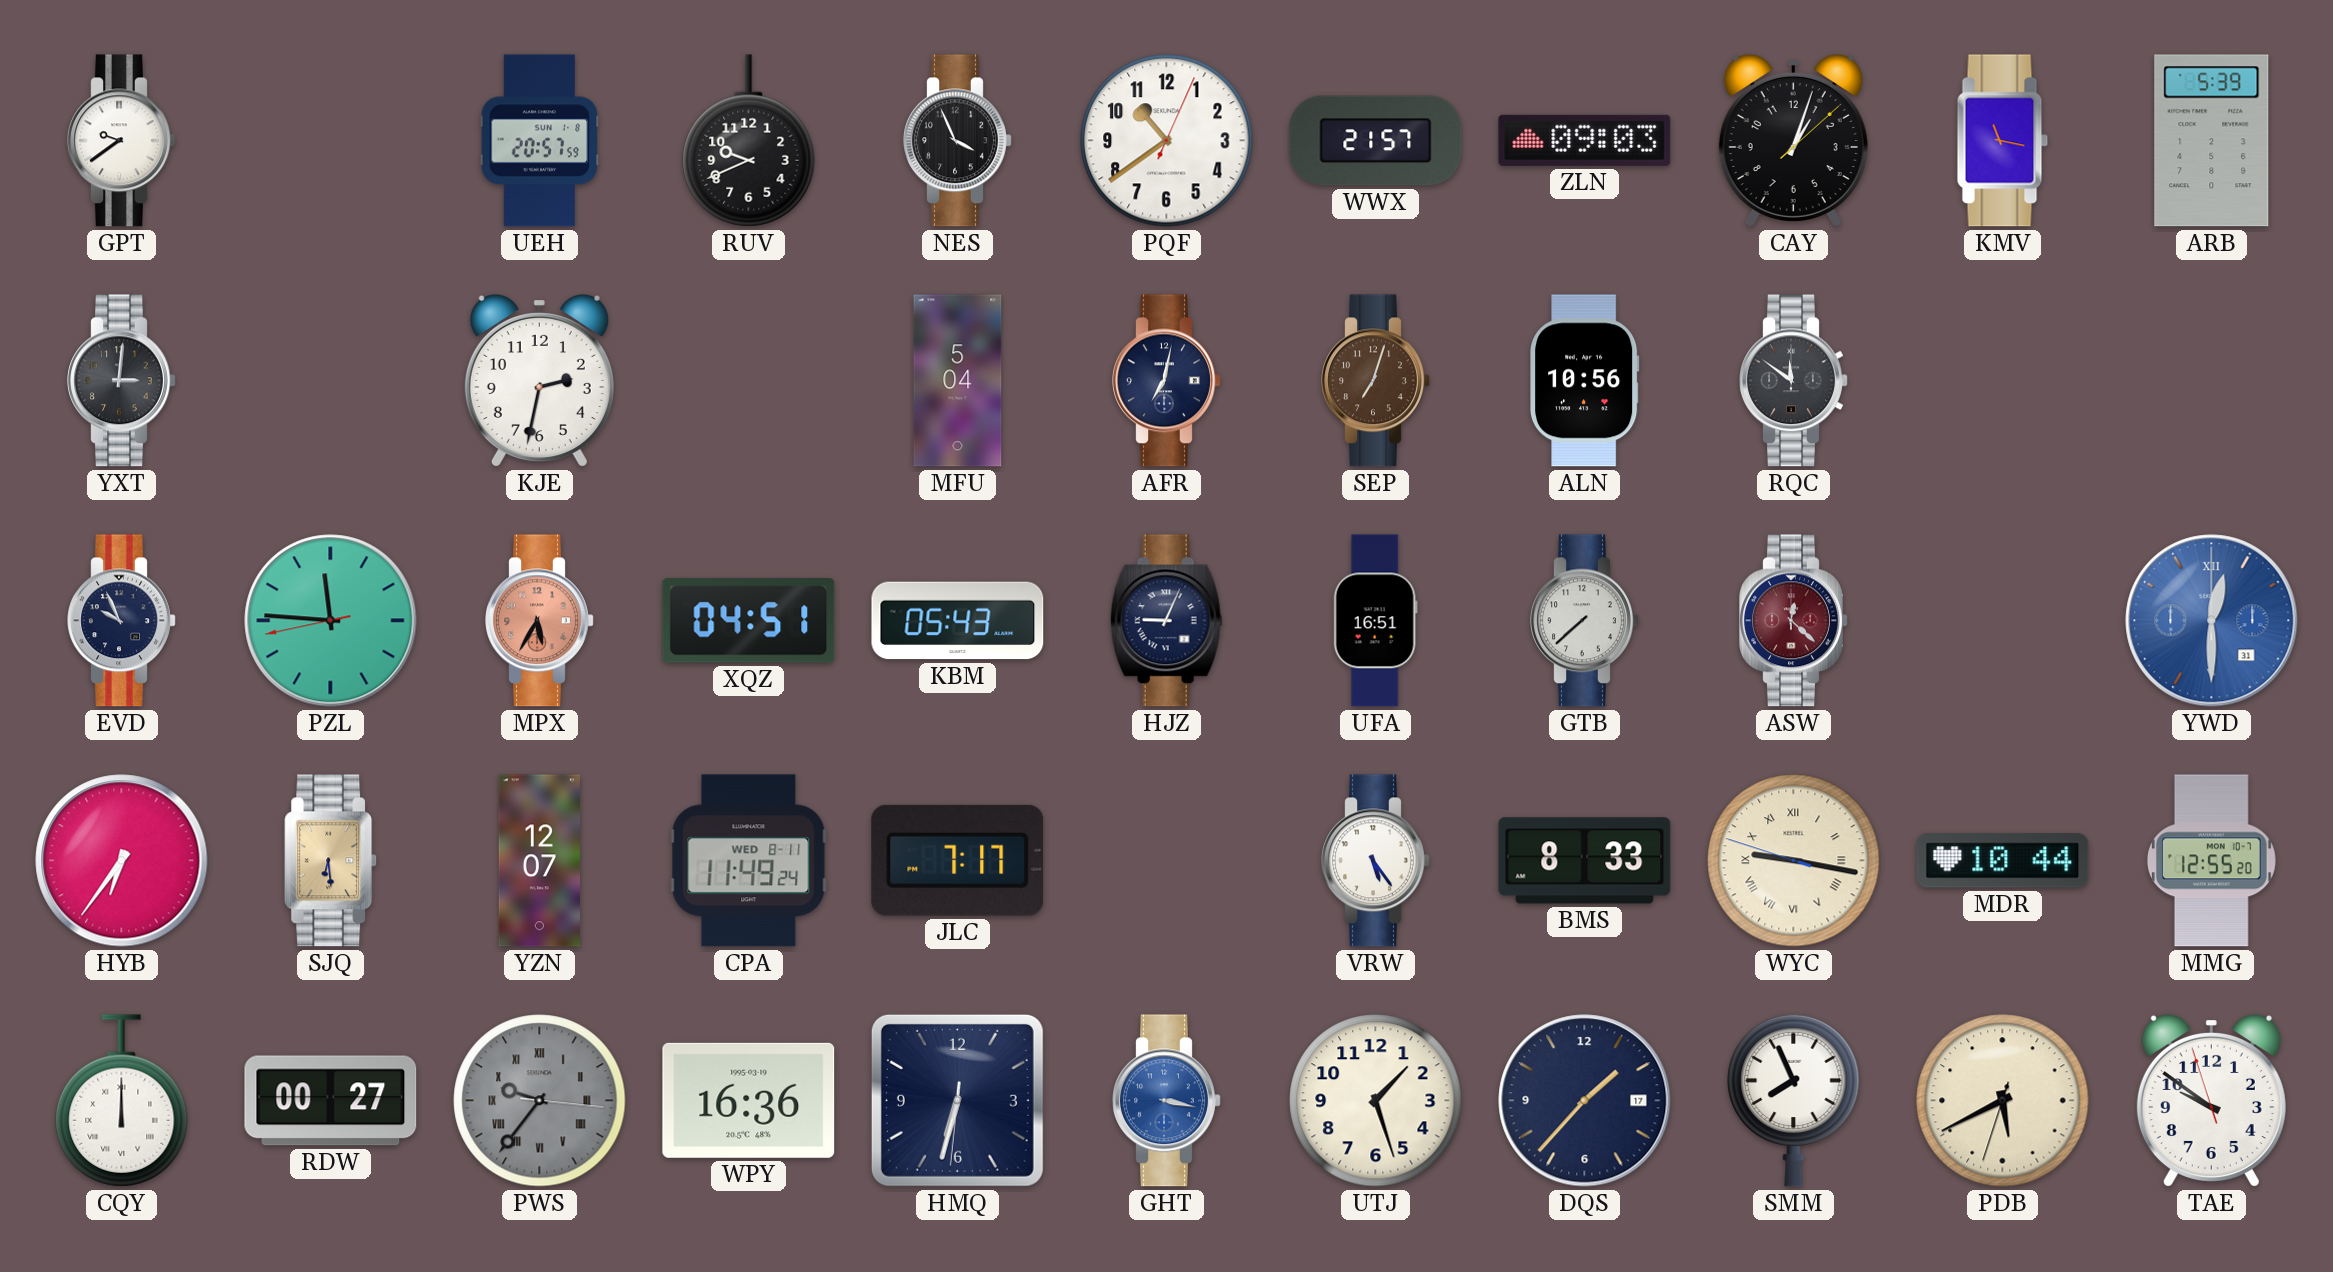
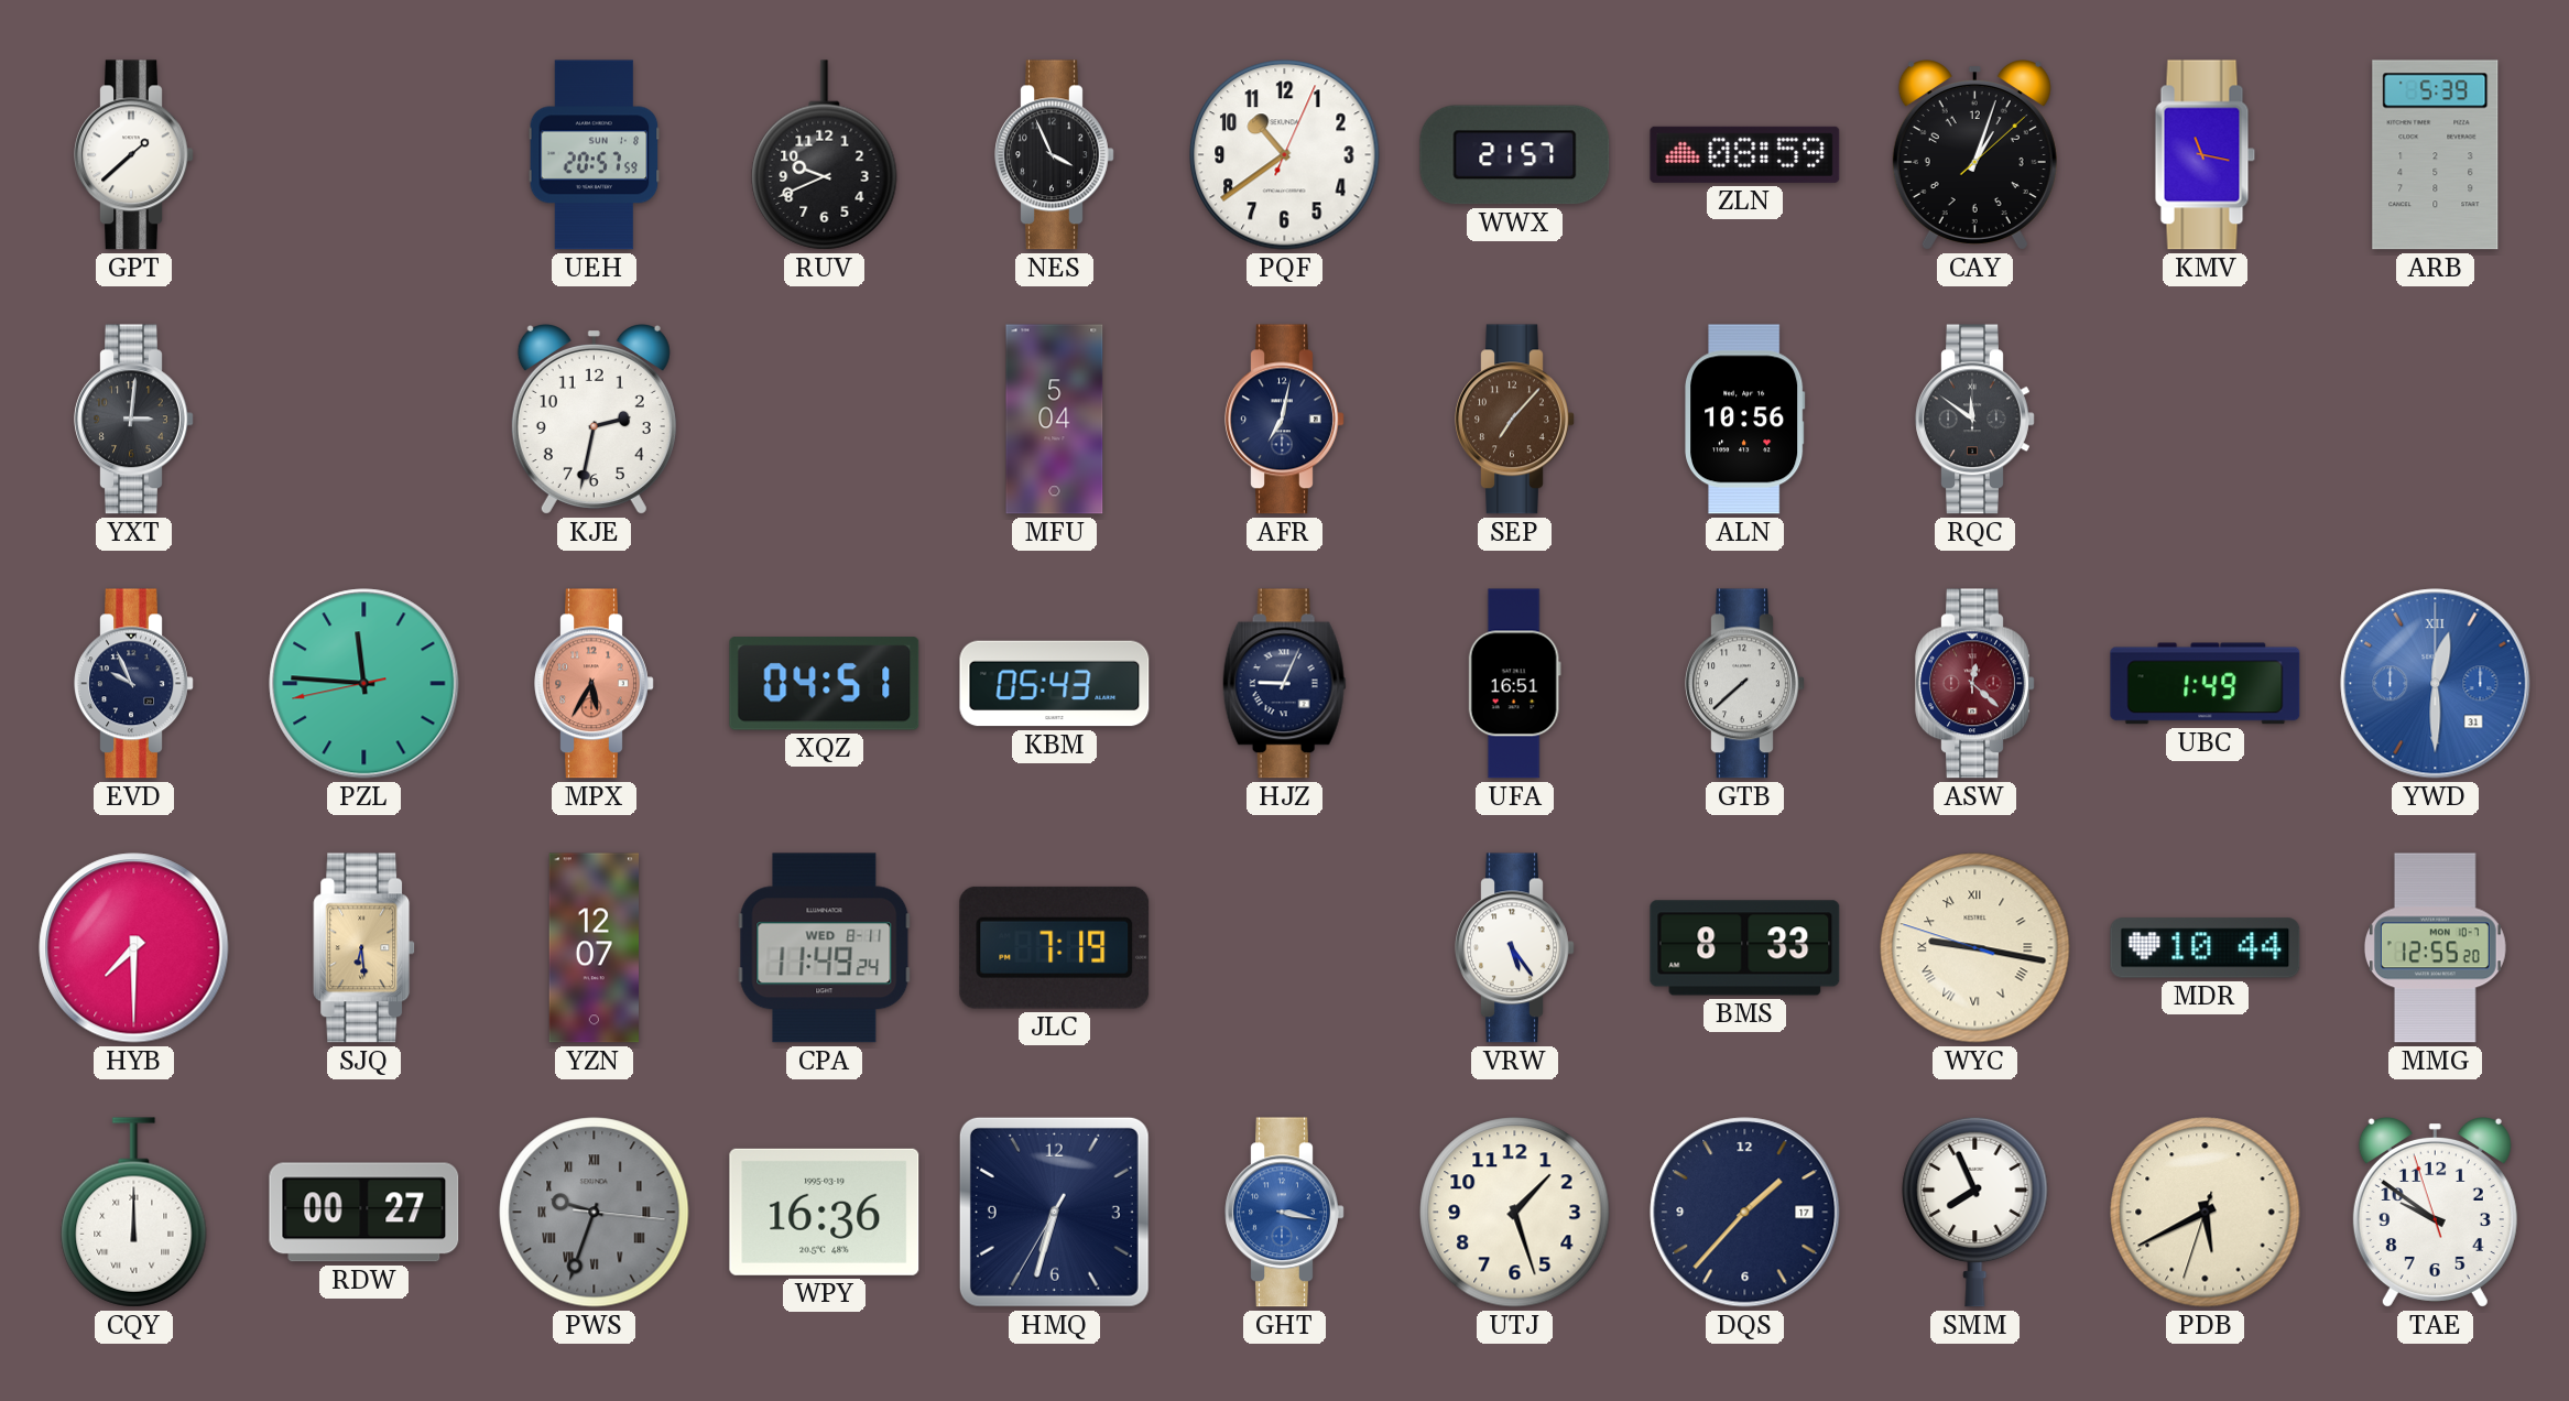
GPT: 9:39 -> 1:38 (134, 155)
ZLN: 09:03 -> 08:59 (1745, 154)
SEP: 7:03 -> 7:07 (1515, 420)
UBC: none -> 1:49 (2206, 684)
HYB: 6:36 -> 7:30 (134, 948)
JLC: 7:17 -> 7:19 (1055, 947)
PWS: 9:36 -> 9:33 (595, 1213)
HMQ: 6:32:31 -> 6:32:35 (1054, 1212)
